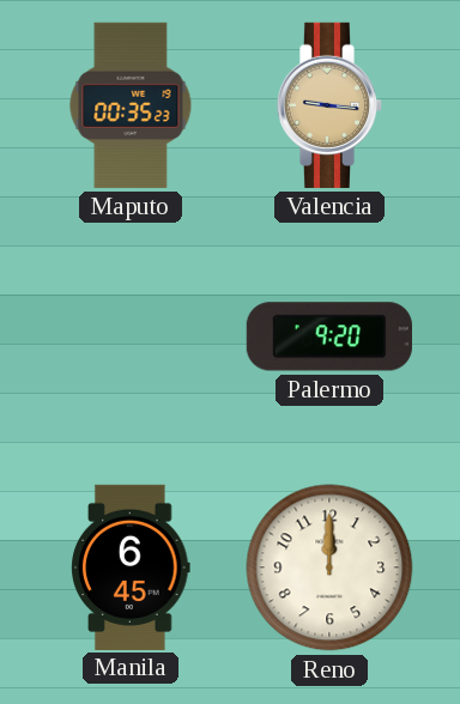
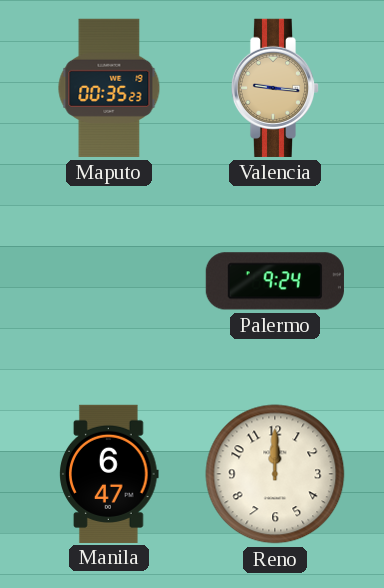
Palermo: 9:20 -> 9:24 (275, 281)
Manila: 6:45 -> 6:47 (109, 473)
